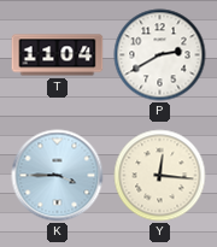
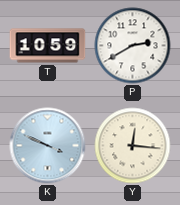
T: 11:04 -> 10:59 (48, 46)
K: 3:45 -> 3:49 (48, 146)
